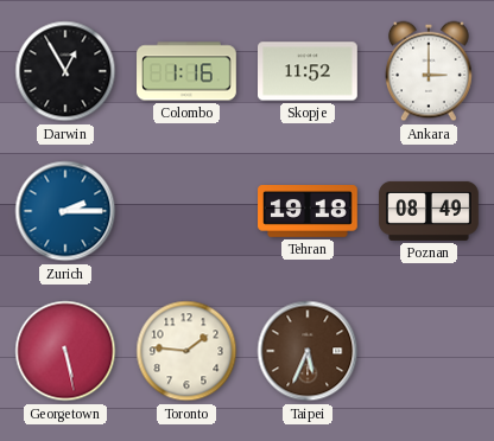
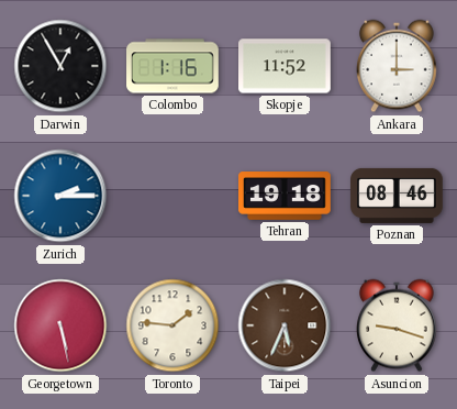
Poznan: 08:49 -> 08:46 (397, 196)
Asuncion: none -> 9:18 (398, 325)
